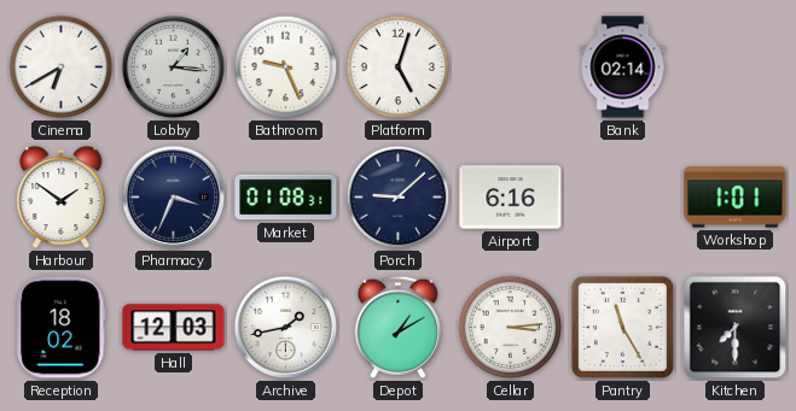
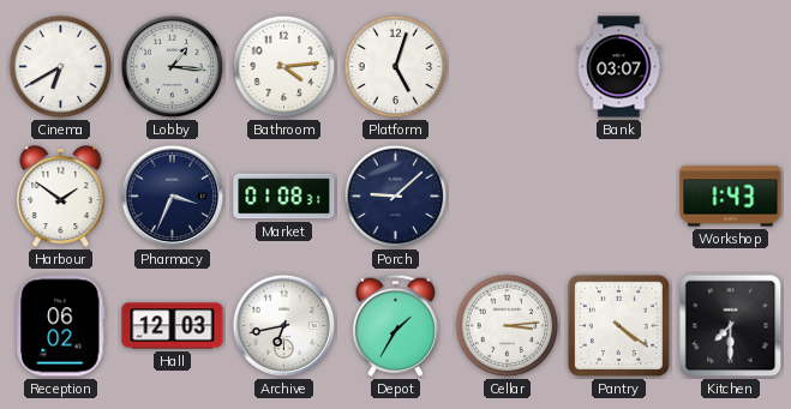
Bathroom: 9:26 -> 4:14 (284, 67)
Bank: 02:14 -> 03:07 (619, 67)
Airport: 6:16 -> none (511, 198)
Workshop: 1:01 -> 1:43 (731, 197)
Reception: 18:02 -> 06:02 (61, 326)
Archive: 1:43 -> 6:43 (284, 326)
Depot: 1:10 -> 1:35 (395, 325)
Pantry: 11:25 -> 4:21 (618, 325)
